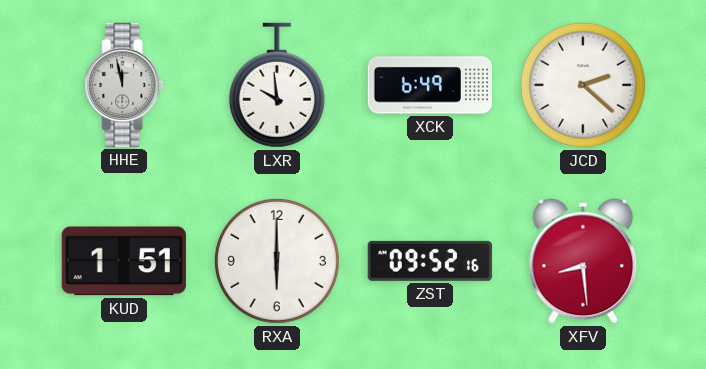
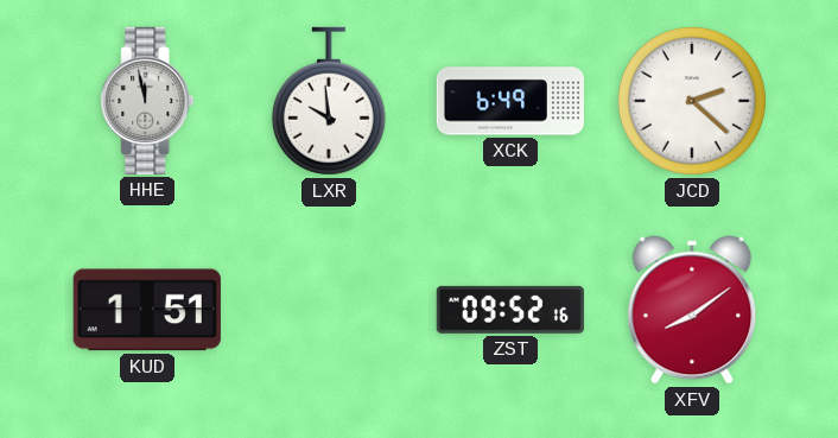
RXA: 6:00 -> none (277, 261)
XFV: 8:29 -> 8:09 (692, 310)
